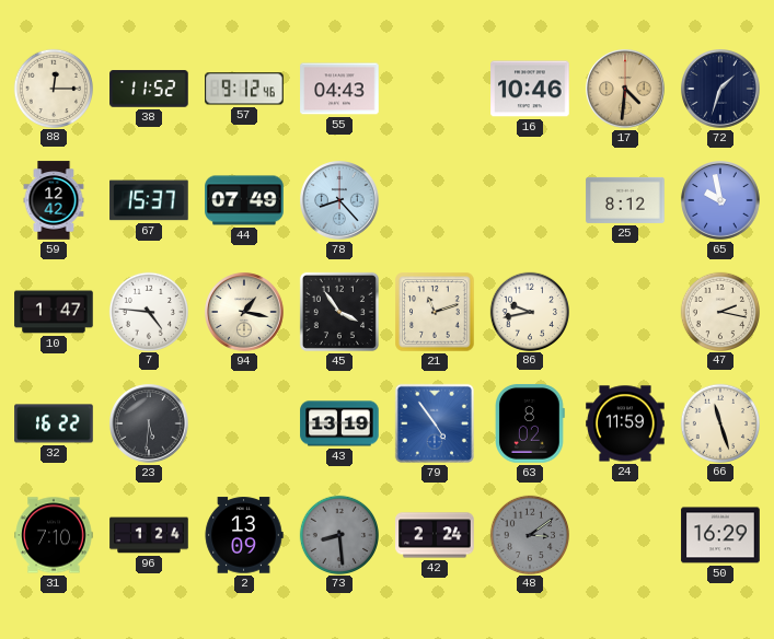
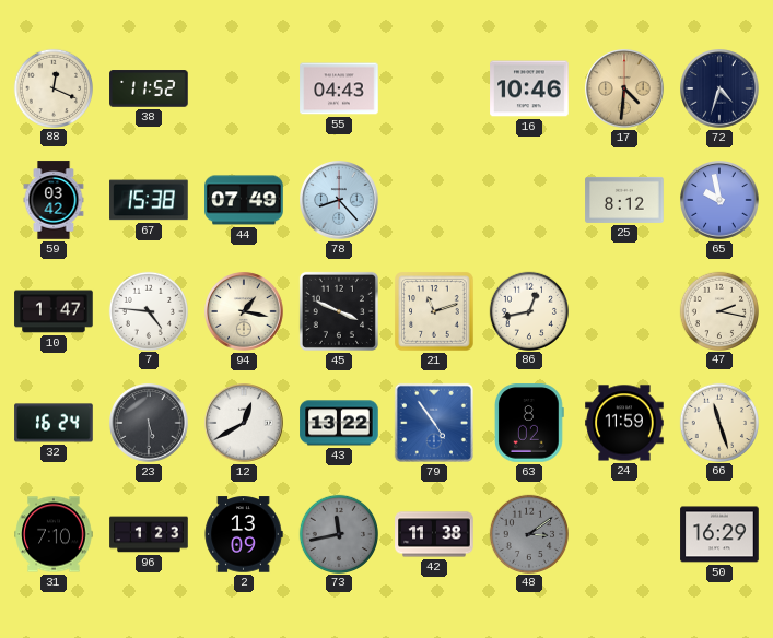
88: 12:15 -> 12:19 (52, 87)
57: 9:12 -> none (244, 89)
72: 1:33 -> 4:33 (719, 88)
59: 12:42 -> 03:42 (54, 200)
67: 15:37 -> 15:38 (149, 200)
45: 3:54 -> 3:49 (339, 311)
86: 9:43 -> 12:43 (528, 310)
32: 16:22 -> 16:24 (54, 423)
23: 5:31 -> 5:30 (149, 423)
12: none -> 12:40 (244, 423)
43: 13:19 -> 13:22 (339, 423)
96: 1:24 -> 1:23 (149, 534)
73: 8:29 -> 11:43 (338, 533)
42: 2:24 -> 11:38 (434, 534)
